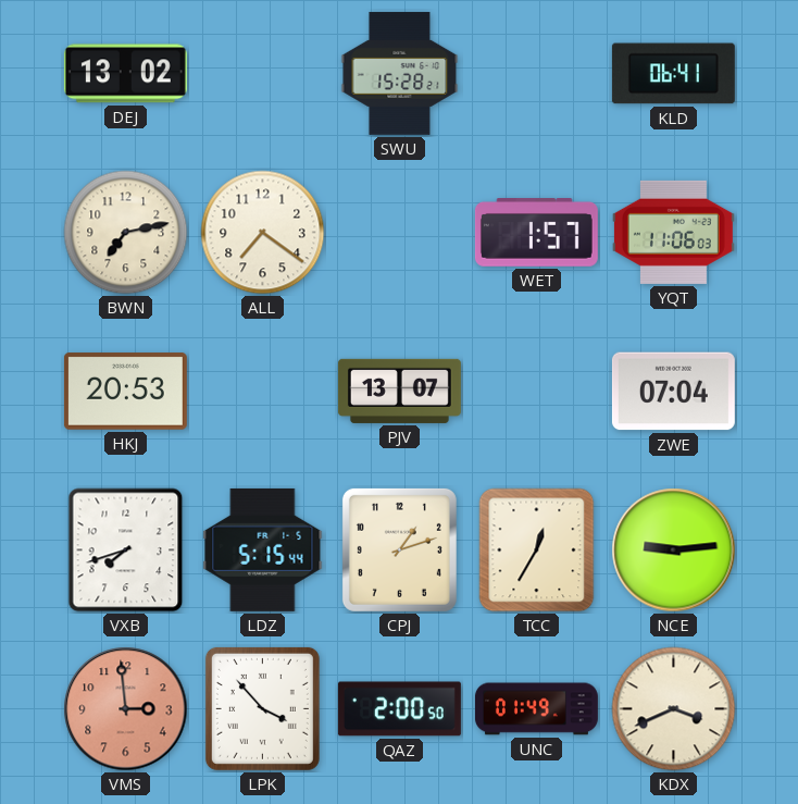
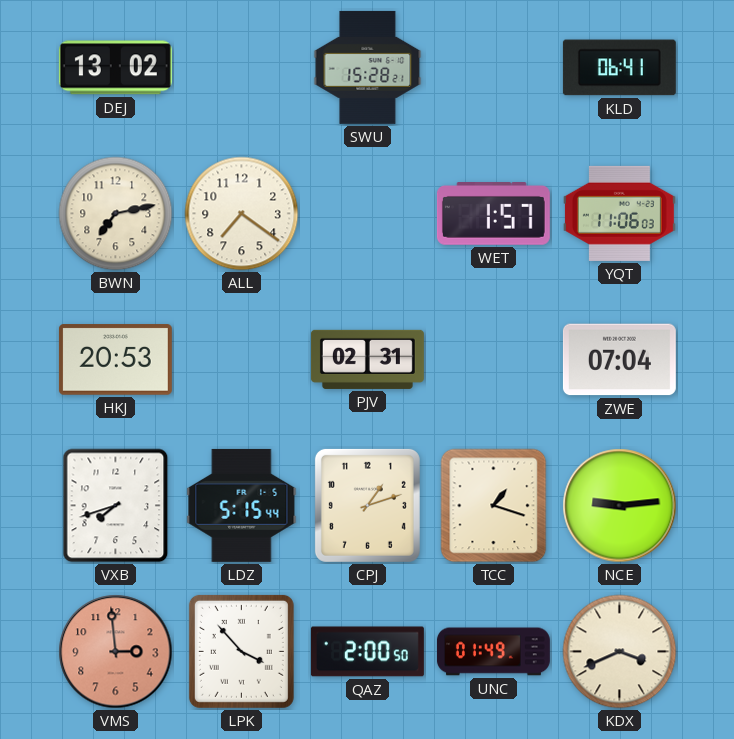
PJV: 13:07 -> 02:31 (367, 359)
TCC: 12:35 -> 1:18 (494, 506)
